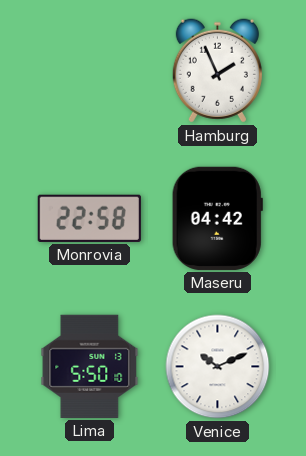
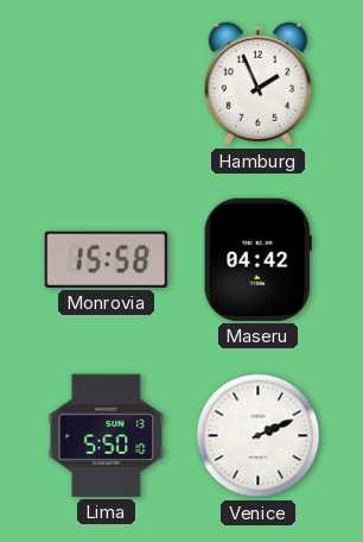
Monrovia: 22:58 -> 15:58 (106, 259)
Venice: 10:11 -> 2:11 (259, 436)
